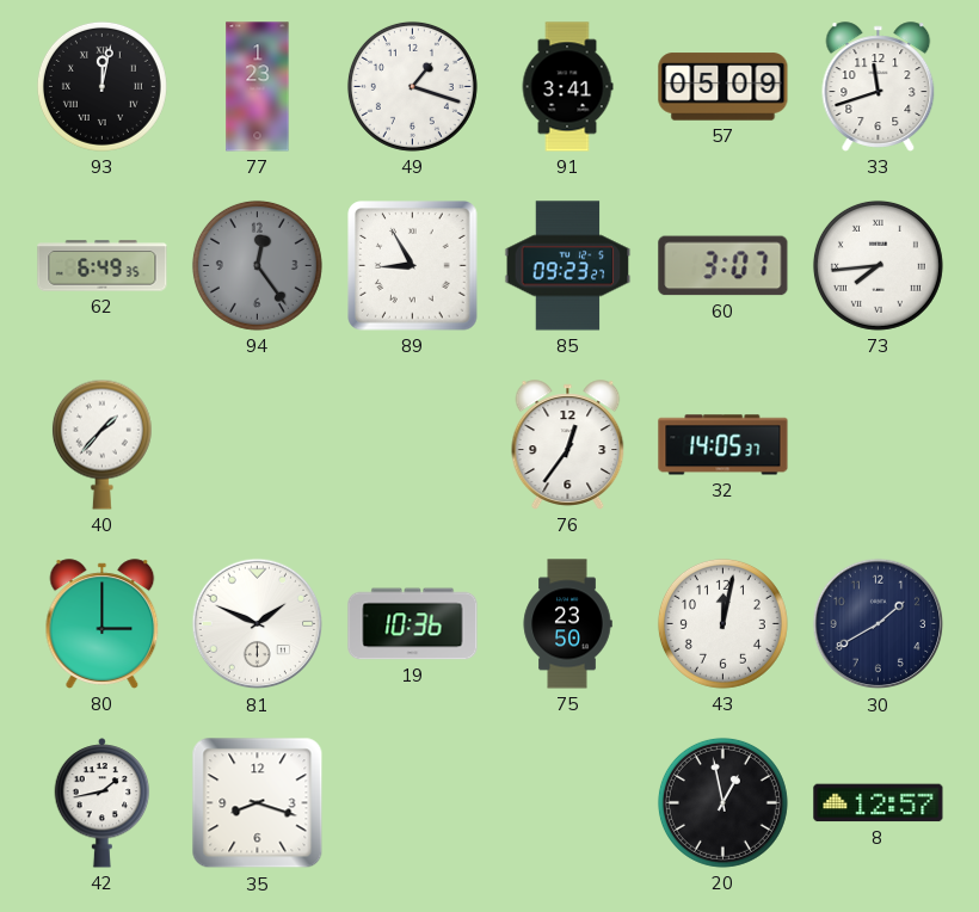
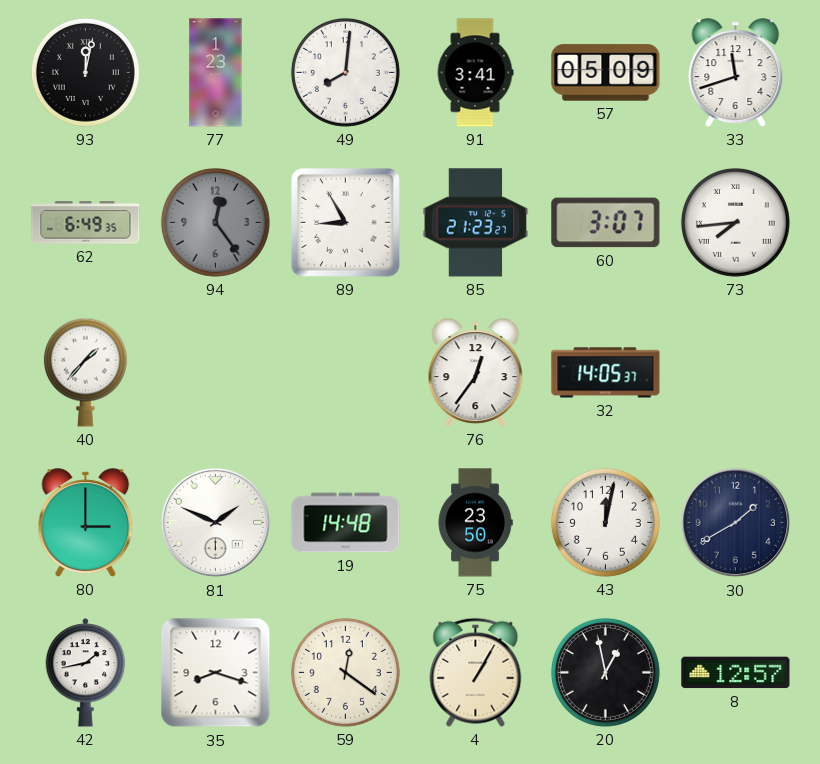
49: 1:18 -> 8:01 (345, 72)
85: 09:23 -> 21:23 (476, 223)
19: 10:36 -> 14:48 (346, 523)
59: none -> 12:21 (345, 672)
4: none -> 1:05 (476, 672)
